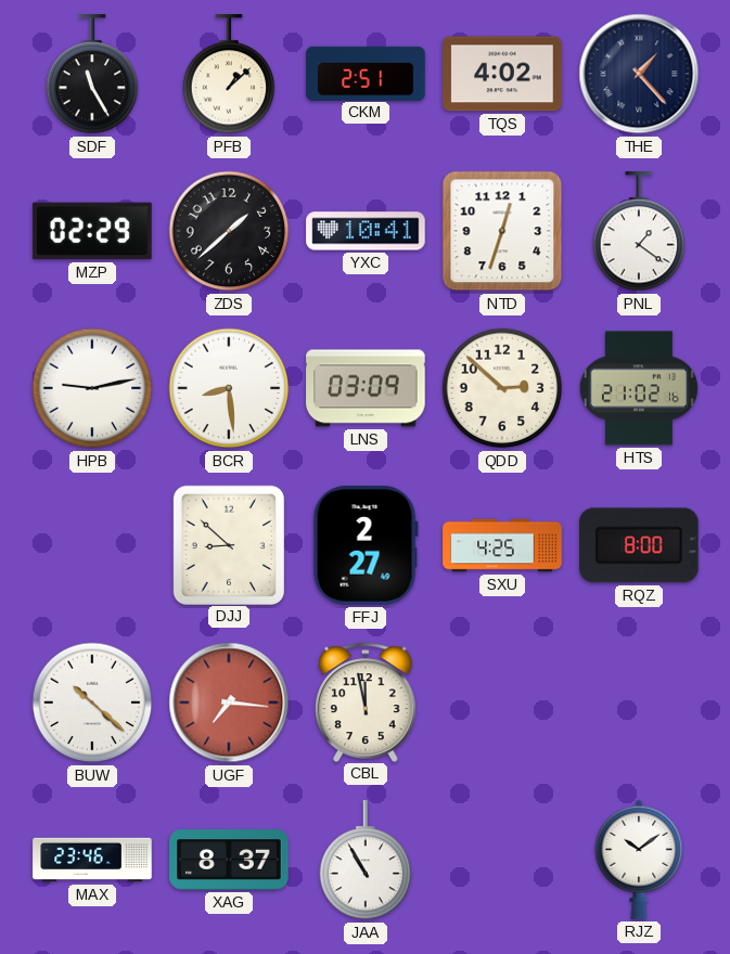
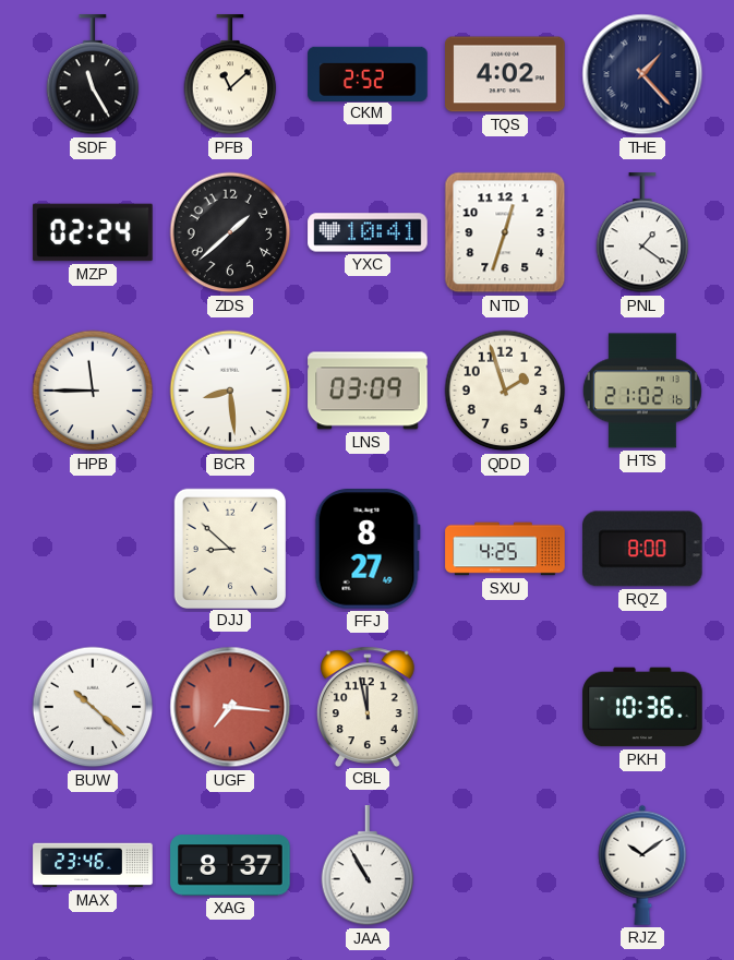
PFB: 1:08 -> 11:08 (230, 75)
CKM: 2:51 -> 2:52 (368, 73)
MZP: 02:29 -> 02:24 (93, 232)
HPB: 9:13 -> 11:45 (93, 391)
QDD: 2:52 -> 1:57 (505, 391)
FFJ: 2:27 -> 8:27 (368, 550)
PKH: none -> 10:36 (642, 707)
